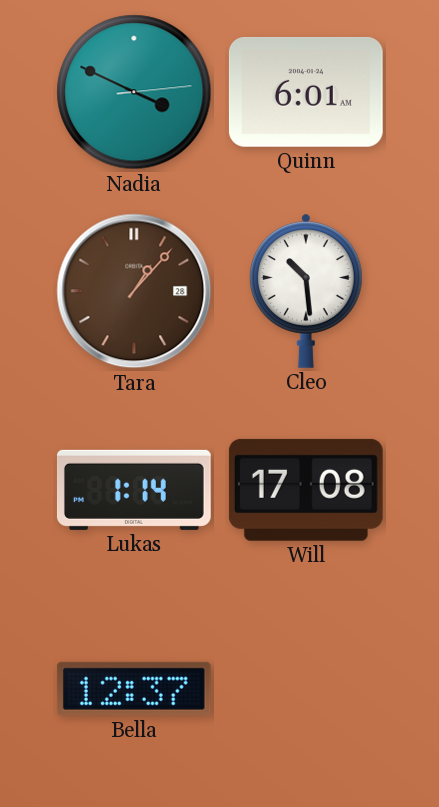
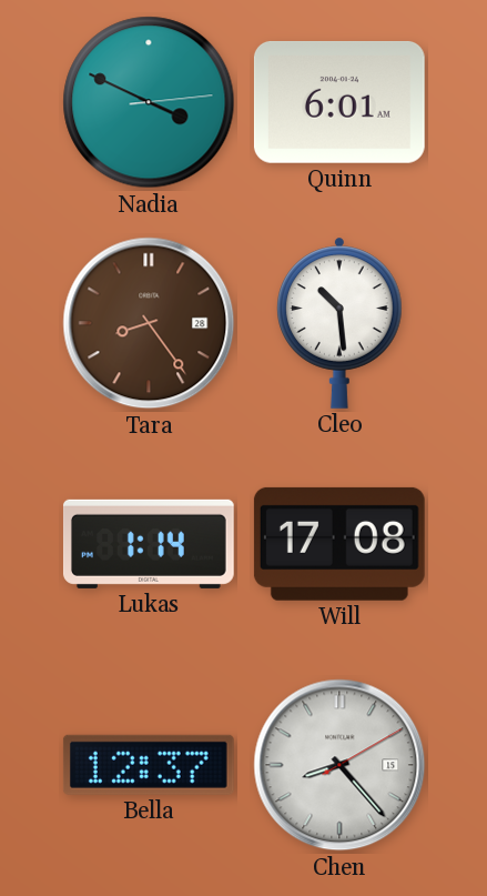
Tara: 1:07 -> 8:24 (149, 323)
Chen: none -> 8:23 (339, 765)
